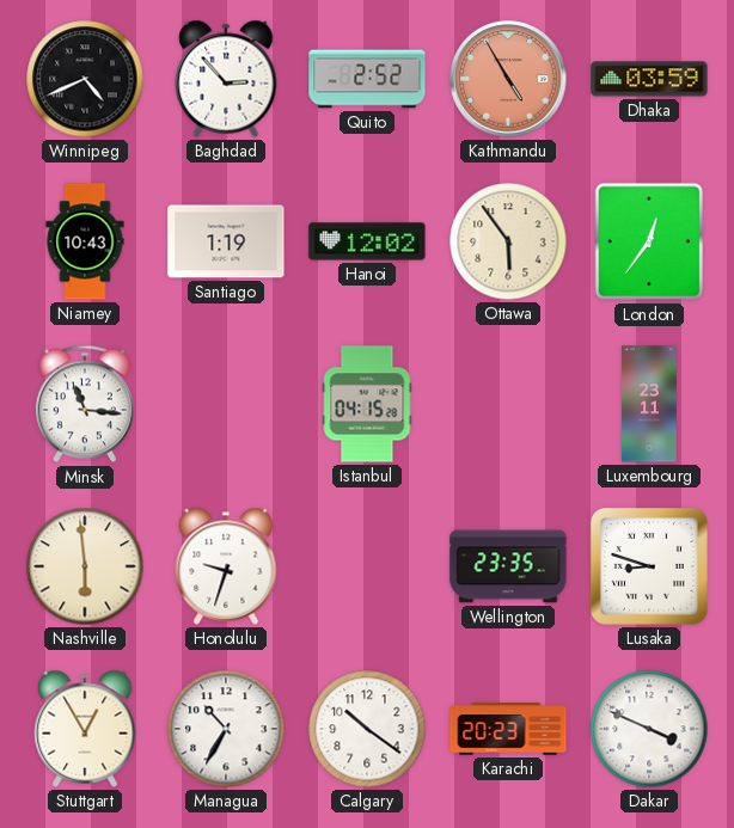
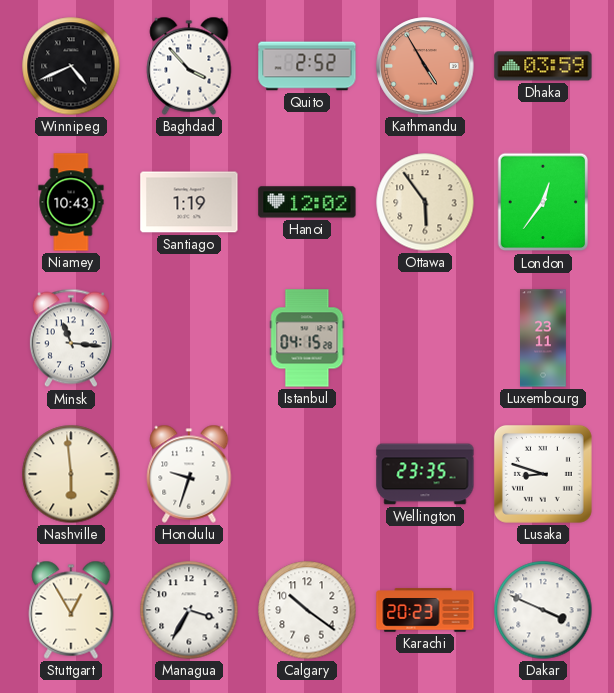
Baghdad: 2:53 -> 3:53 (189, 66)
Managua: 10:35 -> 3:35 (189, 610)
